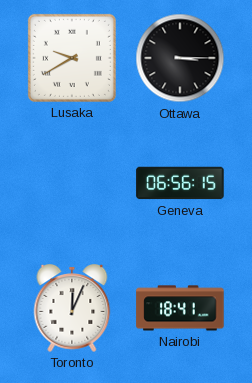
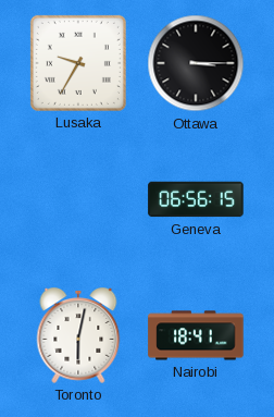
Lusaka: 9:40 -> 9:35 (78, 63)
Toronto: 12:04 -> 6:02 (78, 335)
